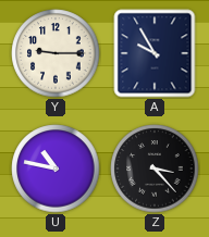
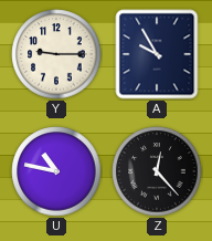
Z: 3:23 -> 12:23 (157, 171)
